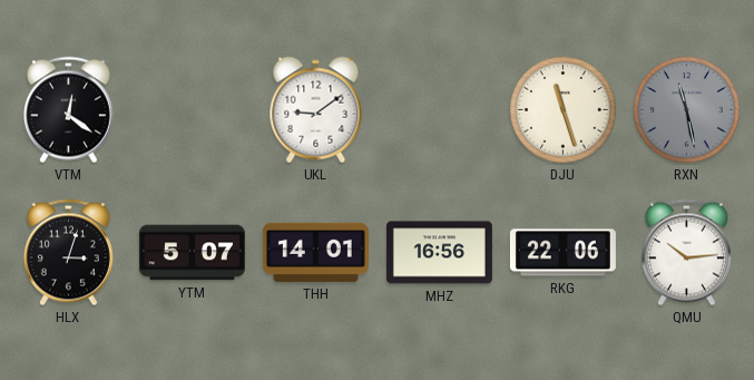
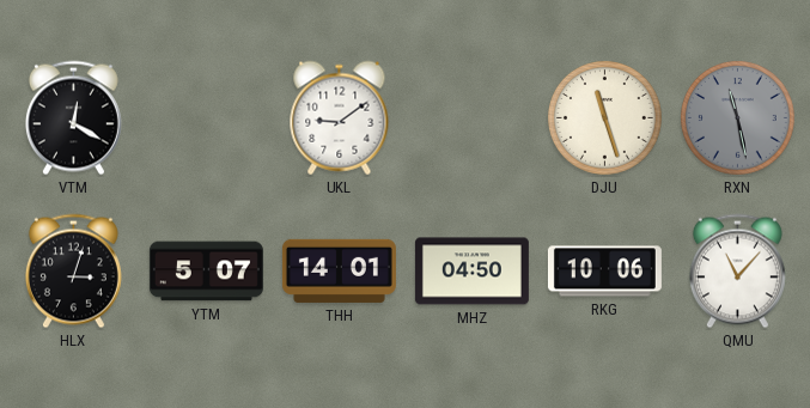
VTM: 12:21 -> 12:20 (73, 118)
MHZ: 16:56 -> 04:50 (471, 272)
RKG: 22:06 -> 10:06 (604, 272)
QMU: 10:14 -> 11:07 (737, 272)
